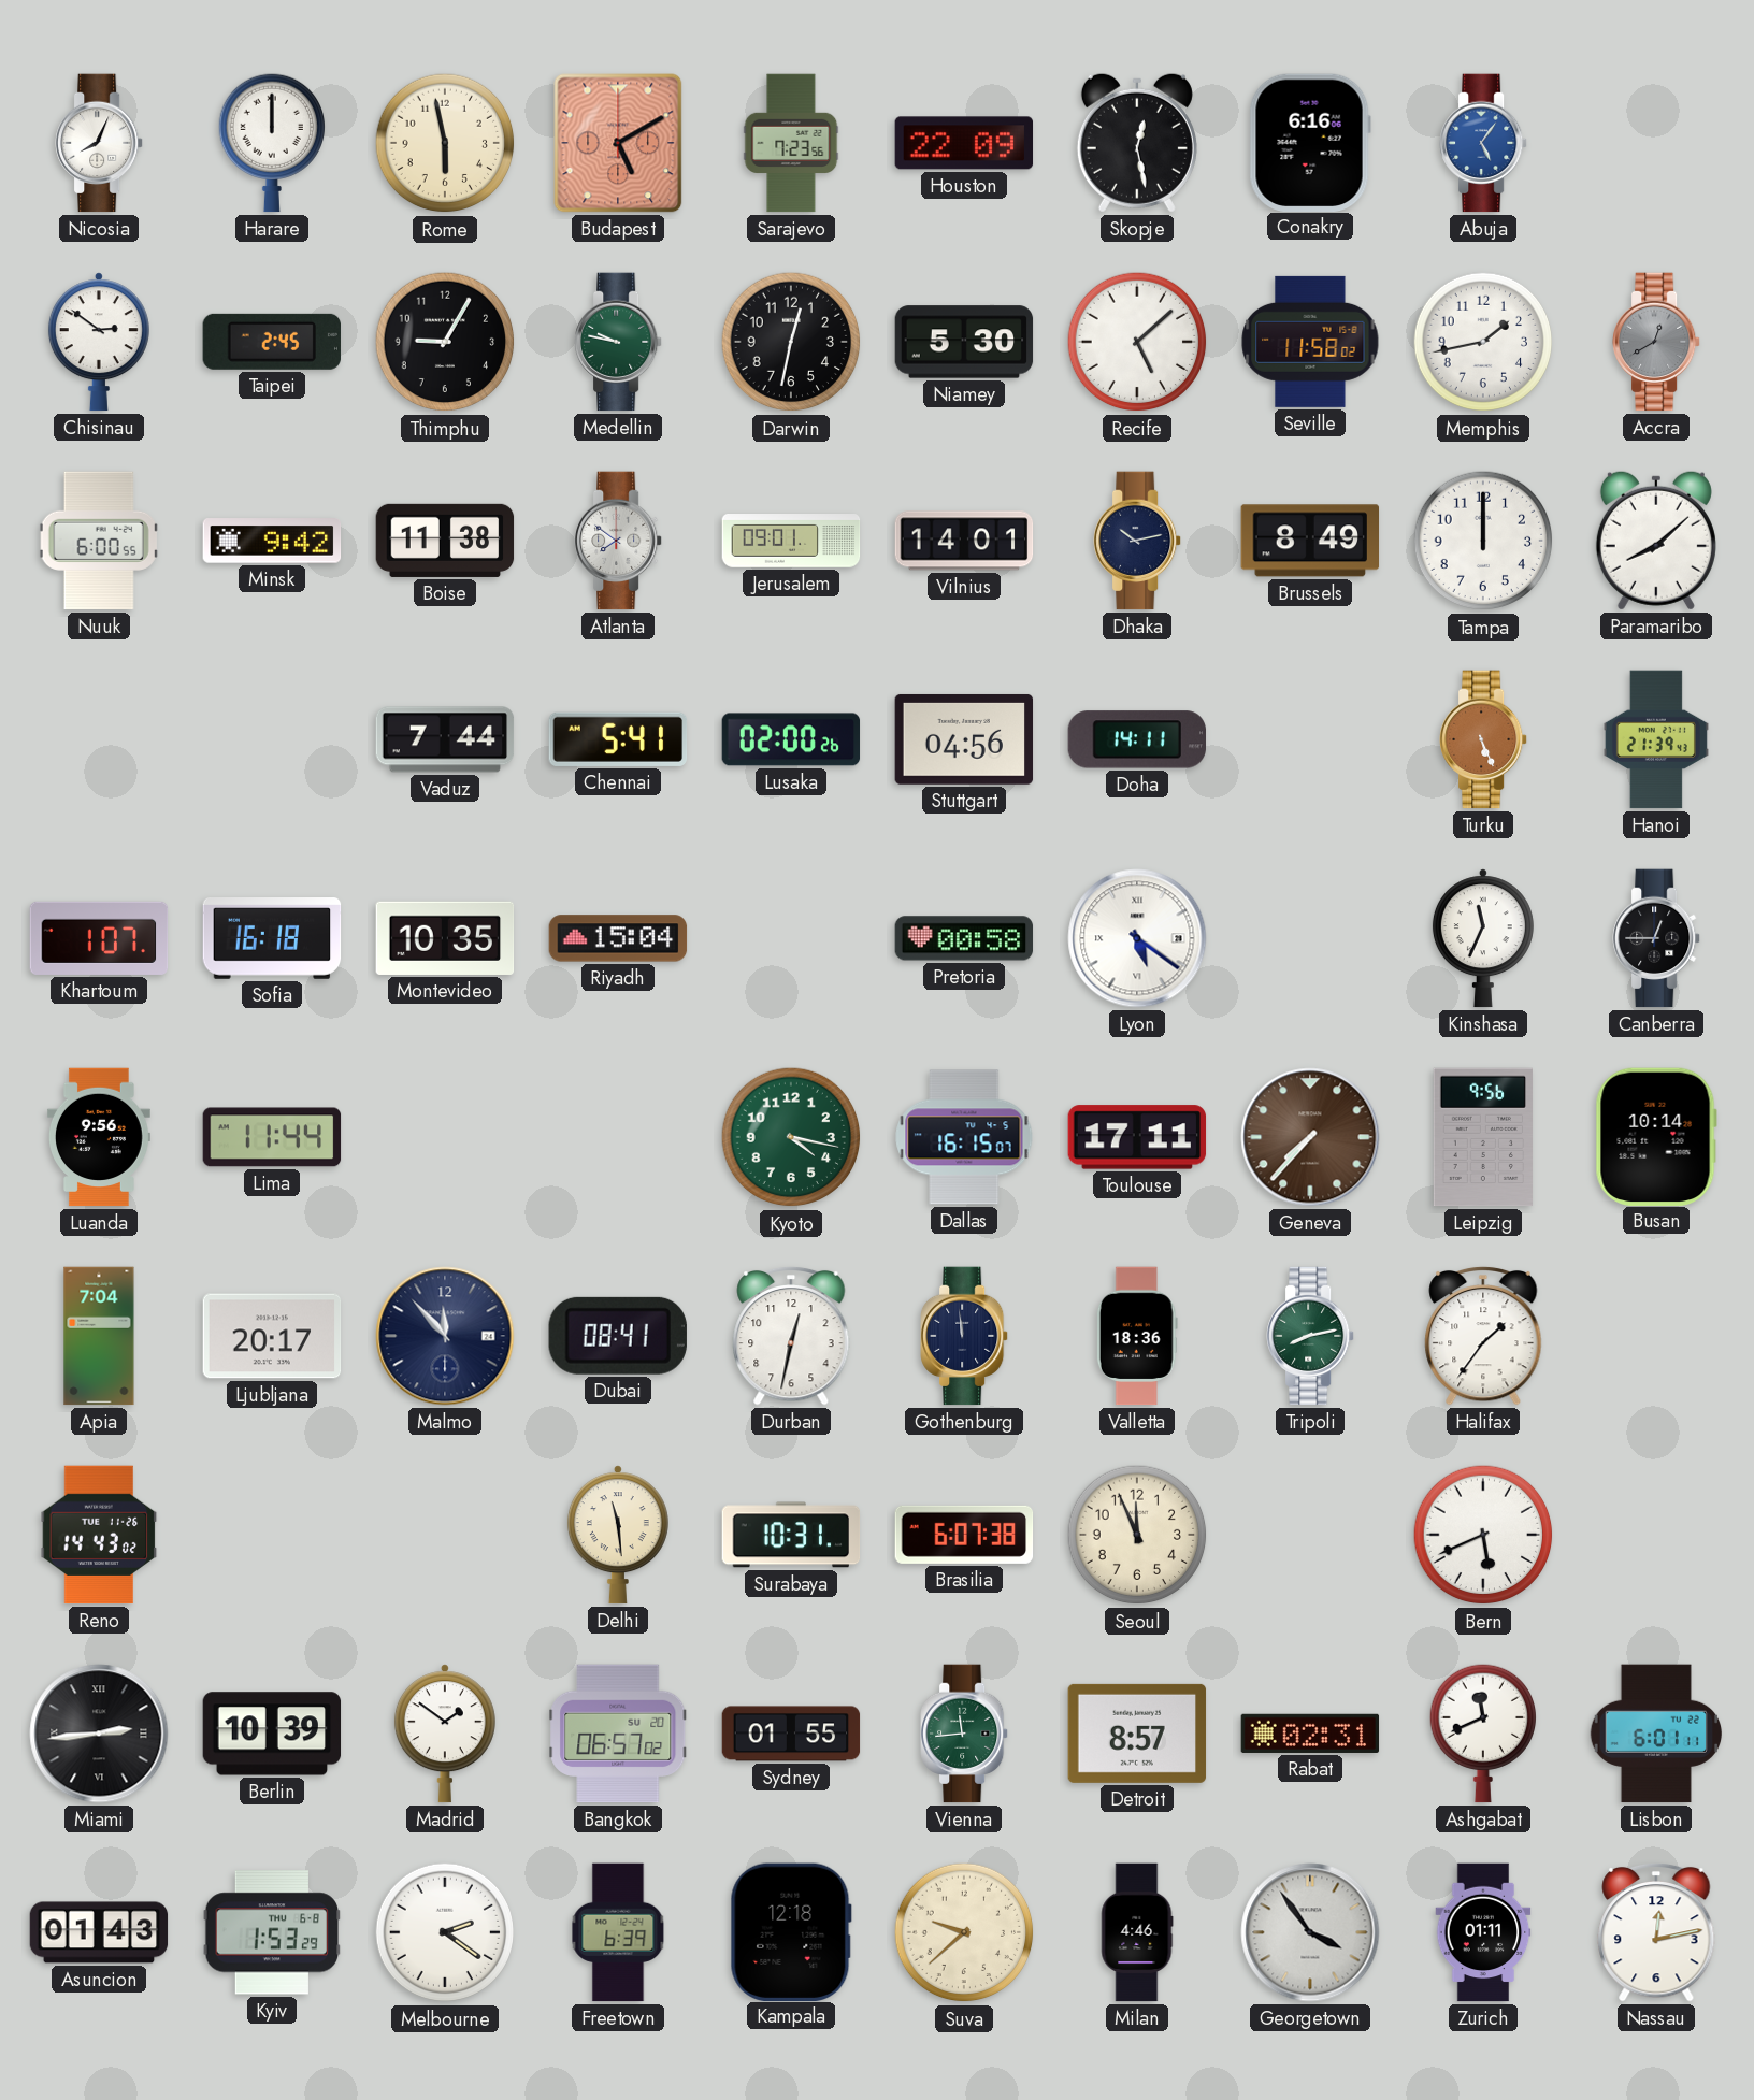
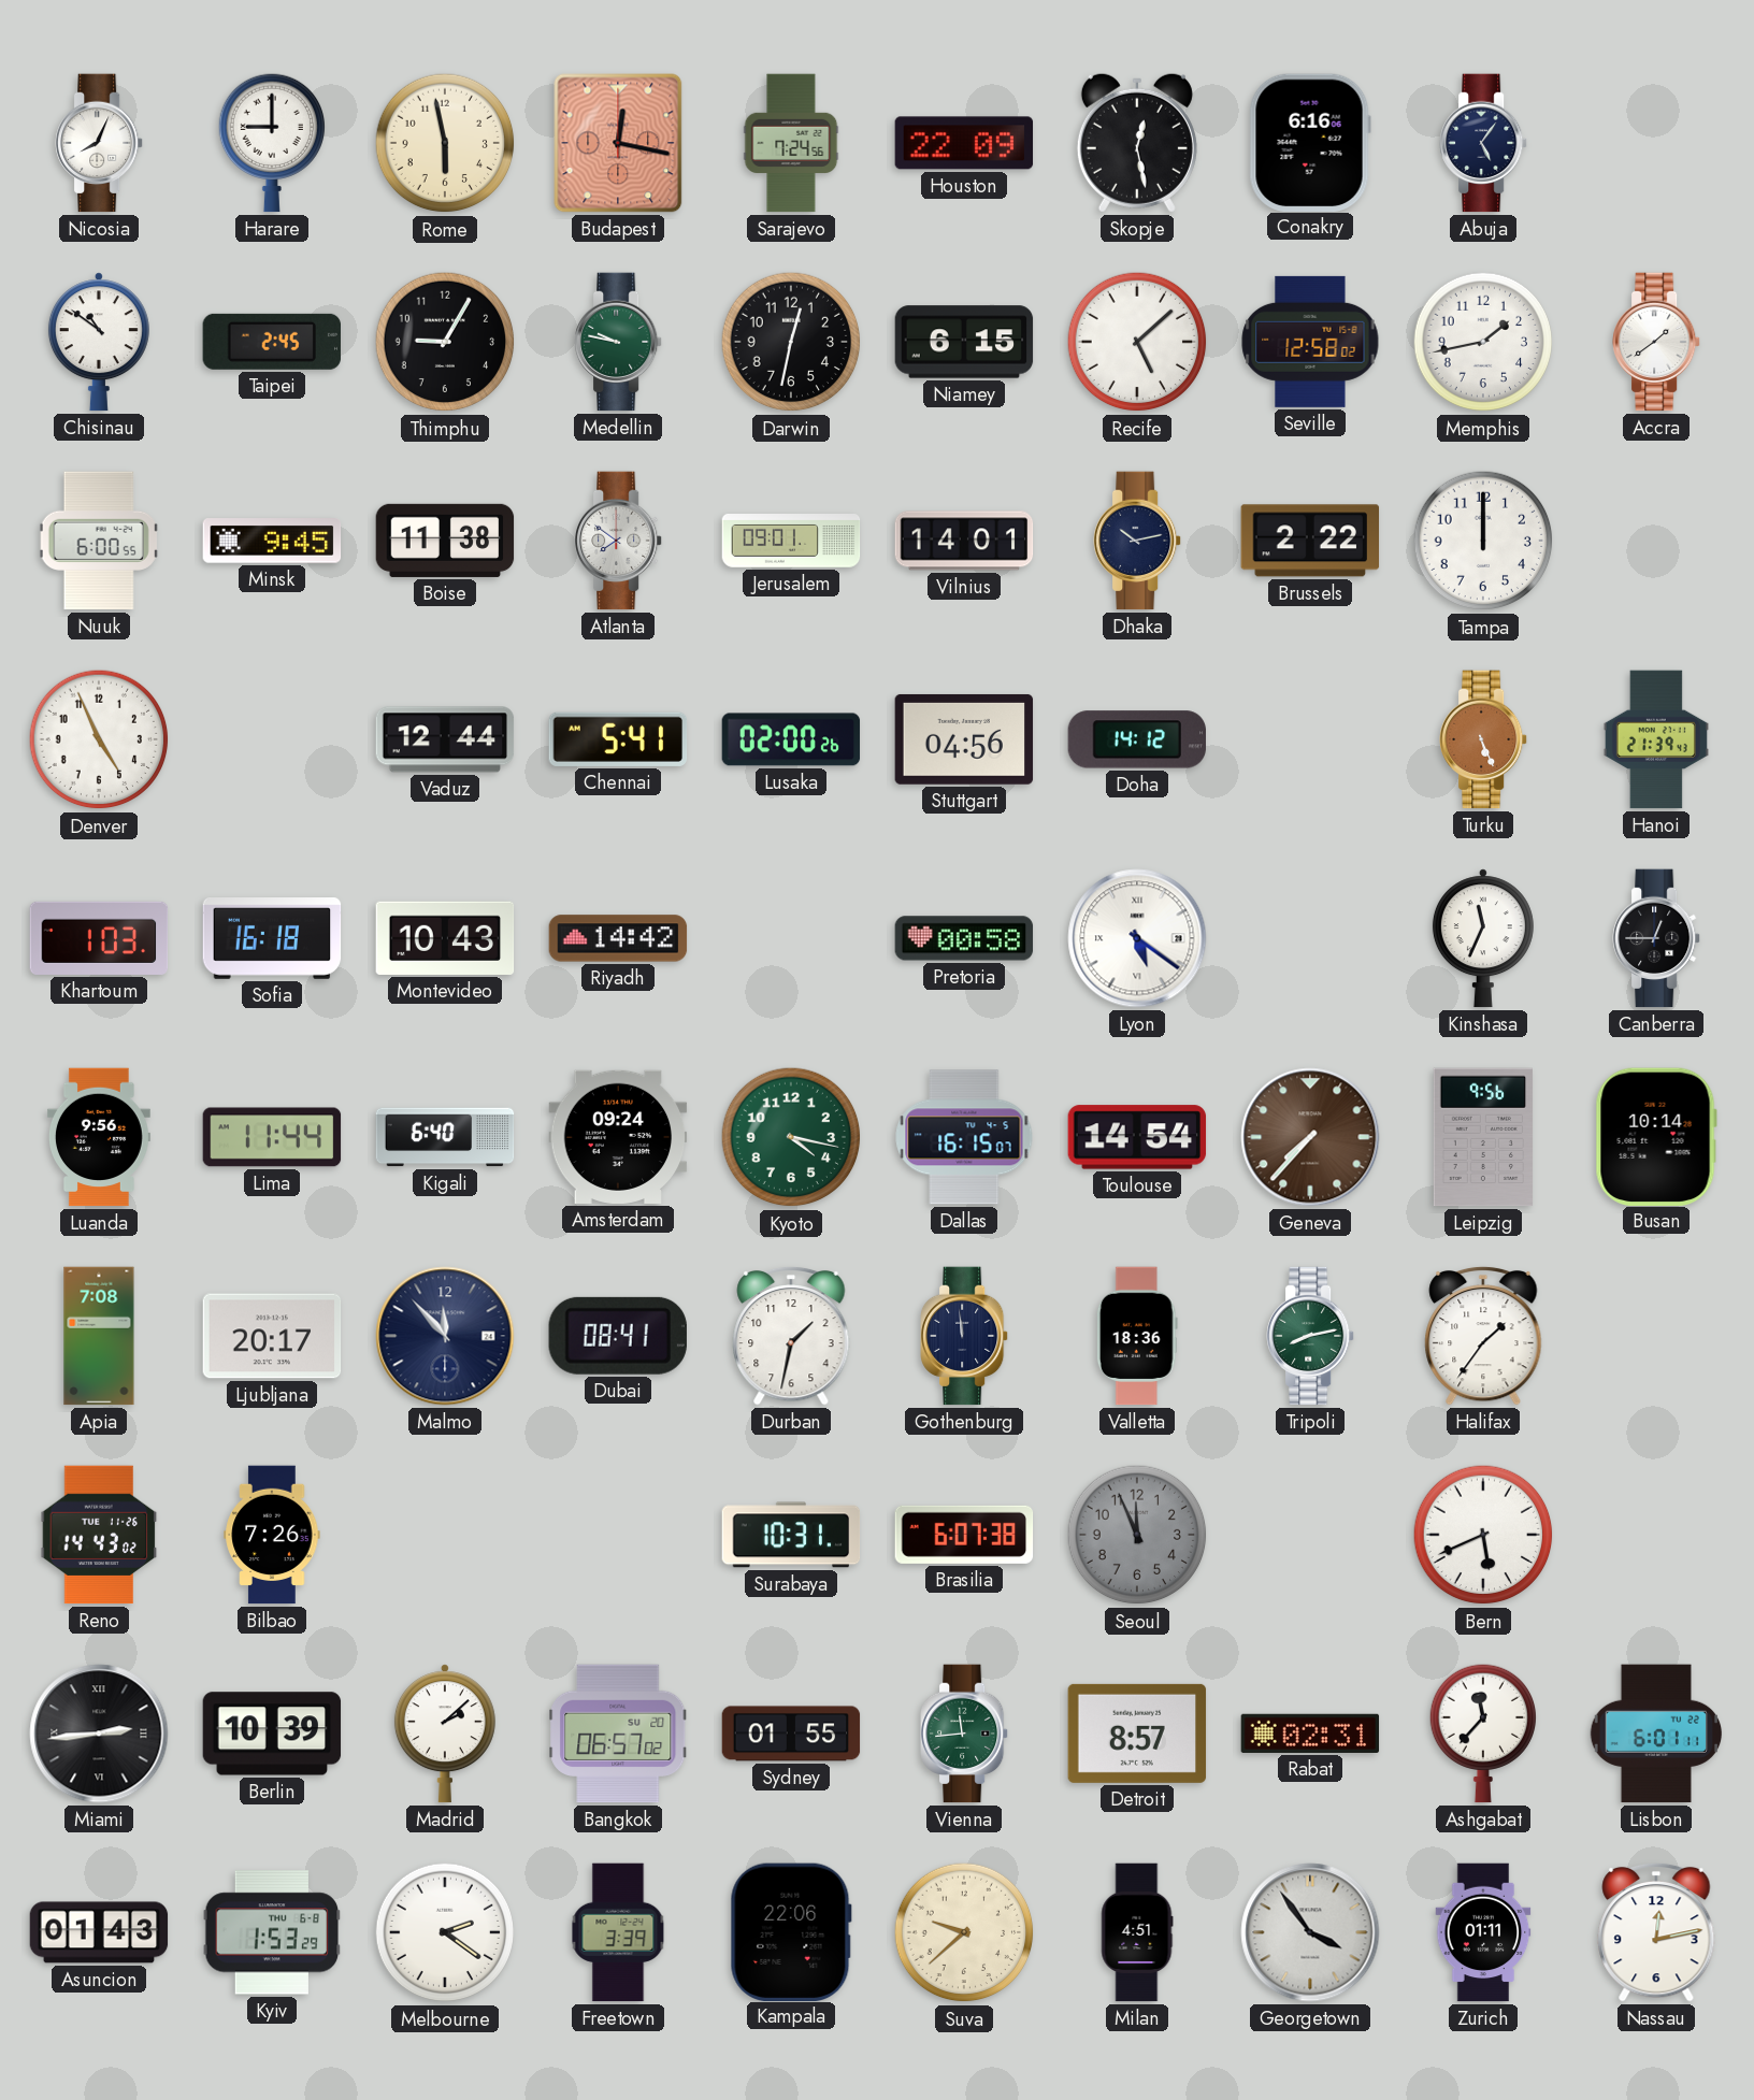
Harare: 12:00 -> 9:00 (271, 143)
Budapest: 5:10 -> 12:17 (618, 143)
Sarajevo: 7:23 -> 7:24 (791, 143)
Abuja dial: blue -> navy (1484, 143)
Chisinau: 2:51 -> 10:51 (99, 342)
Niamey: 5:30 -> 6:15 (964, 342)
Seville: 11:58 -> 12:58 (1310, 342)
Accra: 12:40 -> 1:39 (1657, 342)
Accra dial: grey -> white (1657, 342)
Minsk: 9:42 -> 9:45 (272, 541)
Brussels: 8:49 -> 2:22 (1310, 541)
Paramaribo: 8:08 -> none (1656, 541)
Denver: none -> 4:56 (99, 739)
Vaduz: 7:44 -> 12:44 (445, 739)
Doha: 14:11 -> 14:12 (1136, 739)
Khartoum: 1:07 -> 1:03 (99, 938)
Montevideo: 10:35 -> 10:43 (445, 938)
Riyadh: 15:04 -> 14:42 (618, 938)
Kigali: none -> 6:40 (445, 1137)
Amsterdam: none -> 09:24 (618, 1137)
Toulouse: 17:11 -> 14:54 (1137, 1137)
Apia: 7:04 -> 7:08 (99, 1336)
Durban: 12:32 -> 1:32 (791, 1336)
Bilbao: none -> 7:26 (272, 1535)
Delhi: 11:29 -> none (618, 1535)
Seoul dial: cream -> grey (1137, 1535)
Madrid: 1:51 -> 2:08 (445, 1734)
Ashgabat: 11:41 -> 11:37 (1482, 1734)
Freetown: 6:39 -> 3:39 (618, 1932)
Kampala: 12:18 -> 22:06 (791, 1931)
Milan: 4:46 -> 4:51 (1137, 1932)
